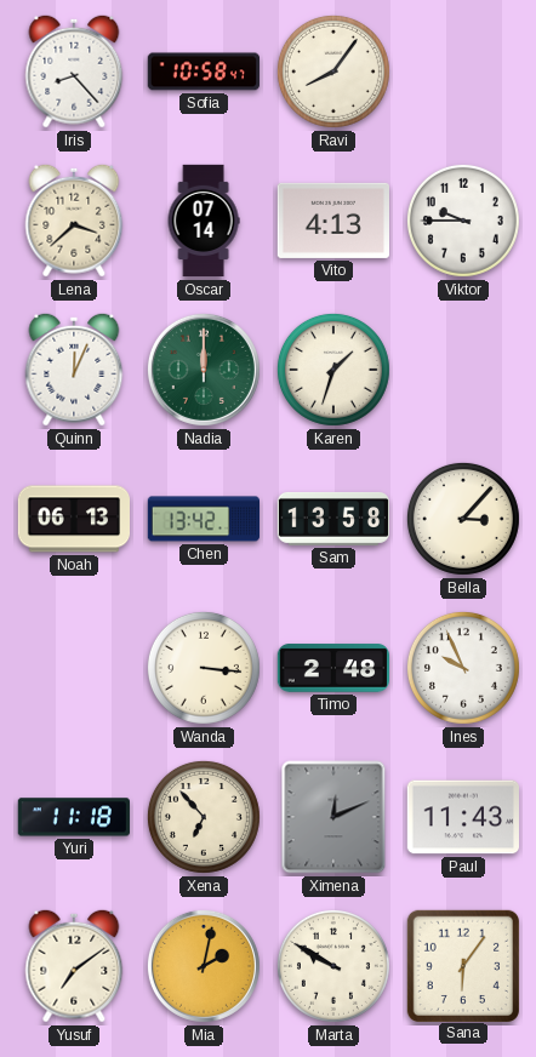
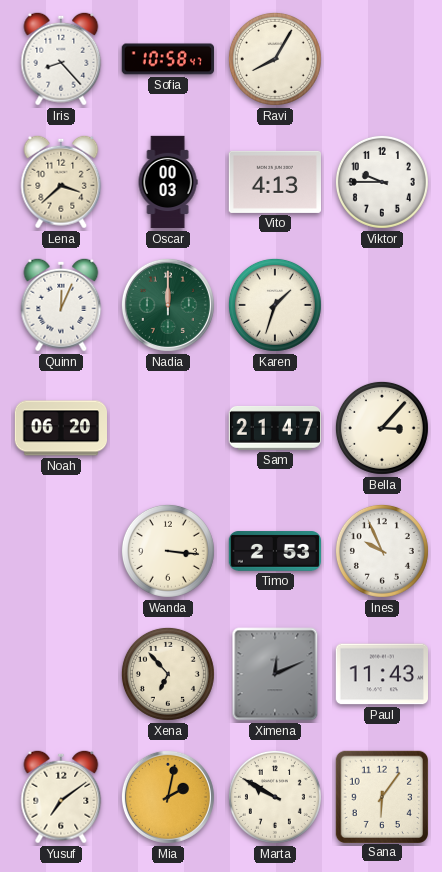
Ravi: 8:06 -> 8:05 (275, 59)
Oscar: 07:14 -> 00:03 (168, 182)
Noah: 06:13 -> 06:20 (61, 428)
Chen: 13:42 -> none (203, 519)
Sam: 13:58 -> 21:47 (274, 428)
Timo: 2:48 -> 2:53 (275, 551)
Yuri: 11:18 -> none (74, 817)
